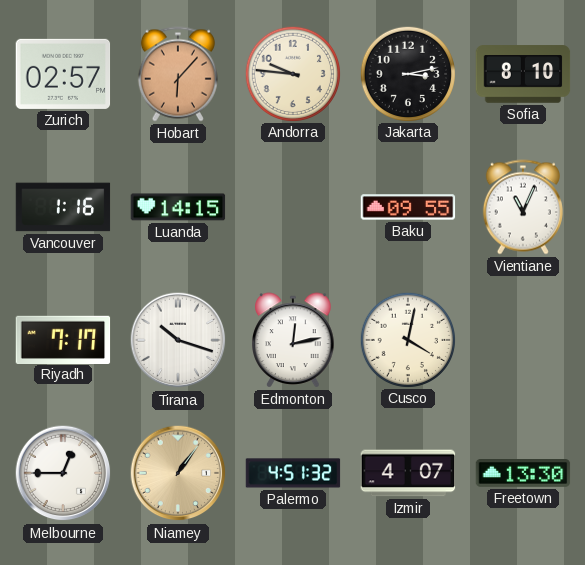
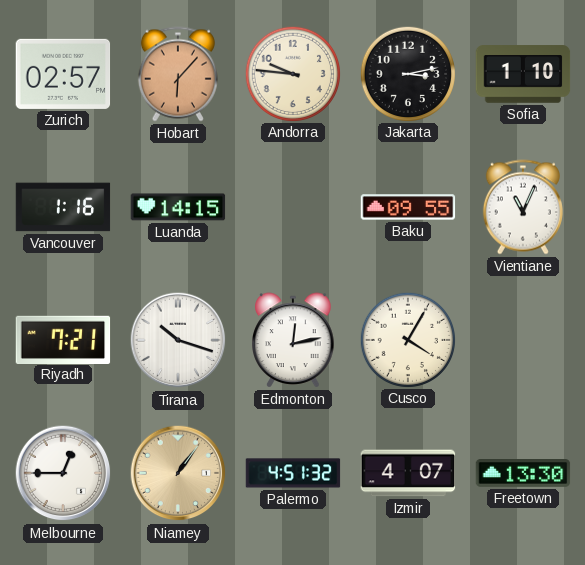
Sofia: 8:10 -> 1:10 (523, 74)
Riyadh: 7:17 -> 7:21 (63, 339)
Cusco: 4:02 -> 4:05 (407, 339)
